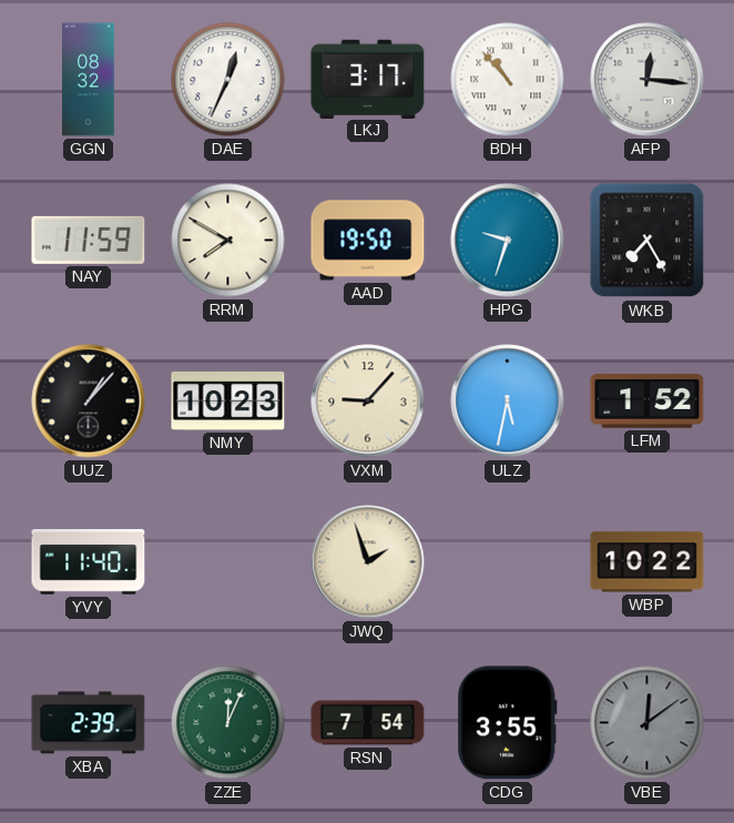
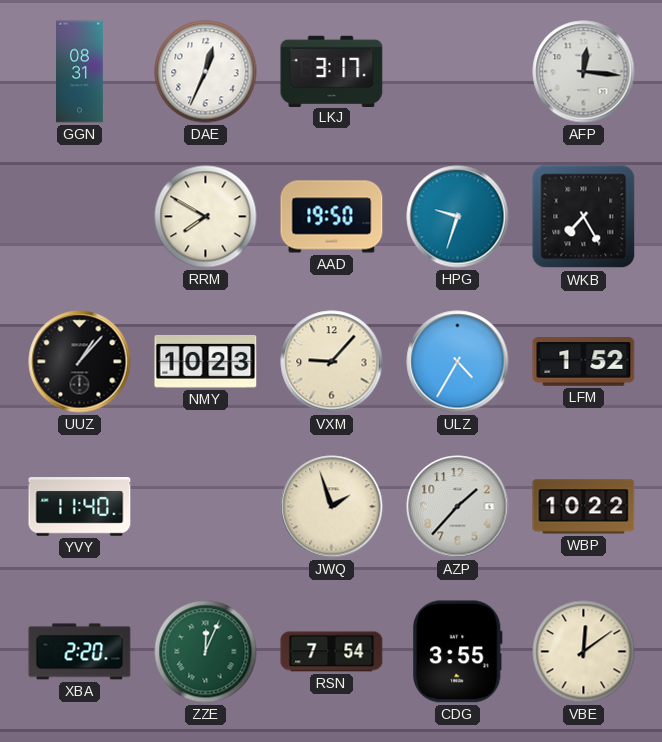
GGN: 08:32 -> 08:31 (80, 72)
BDH: 10:53 -> none (508, 80)
NAY: 11:59 -> none (89, 240)
ULZ: 5:32 -> 4:35 (458, 362)
AZP: none -> 1:37 (458, 507)
XBA: 2:39 -> 2:20 (80, 652)
VBE dial: grey -> cream (584, 652)
